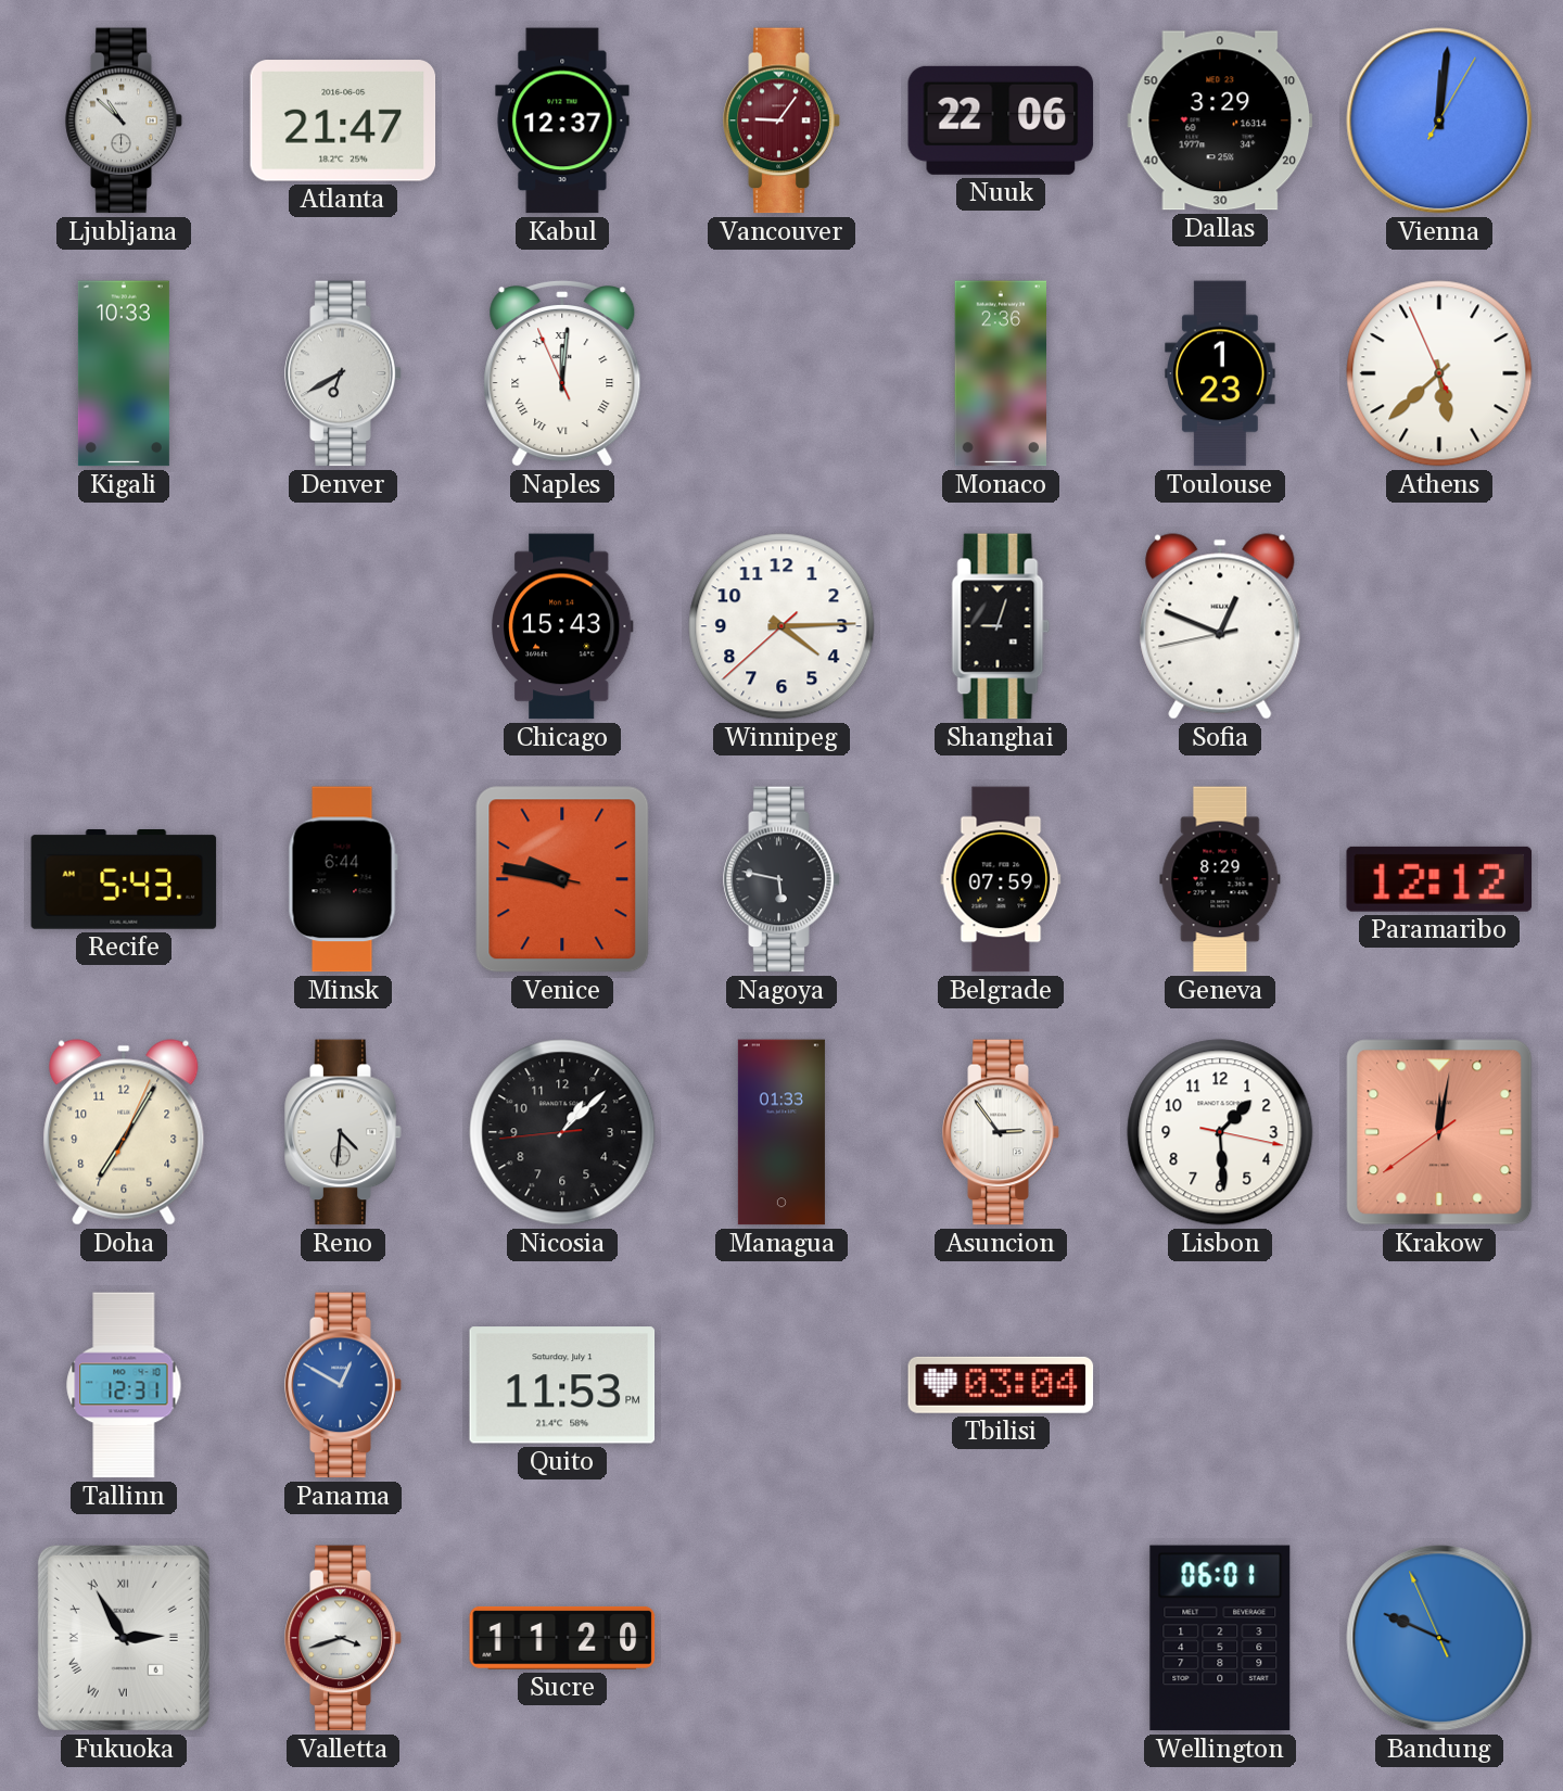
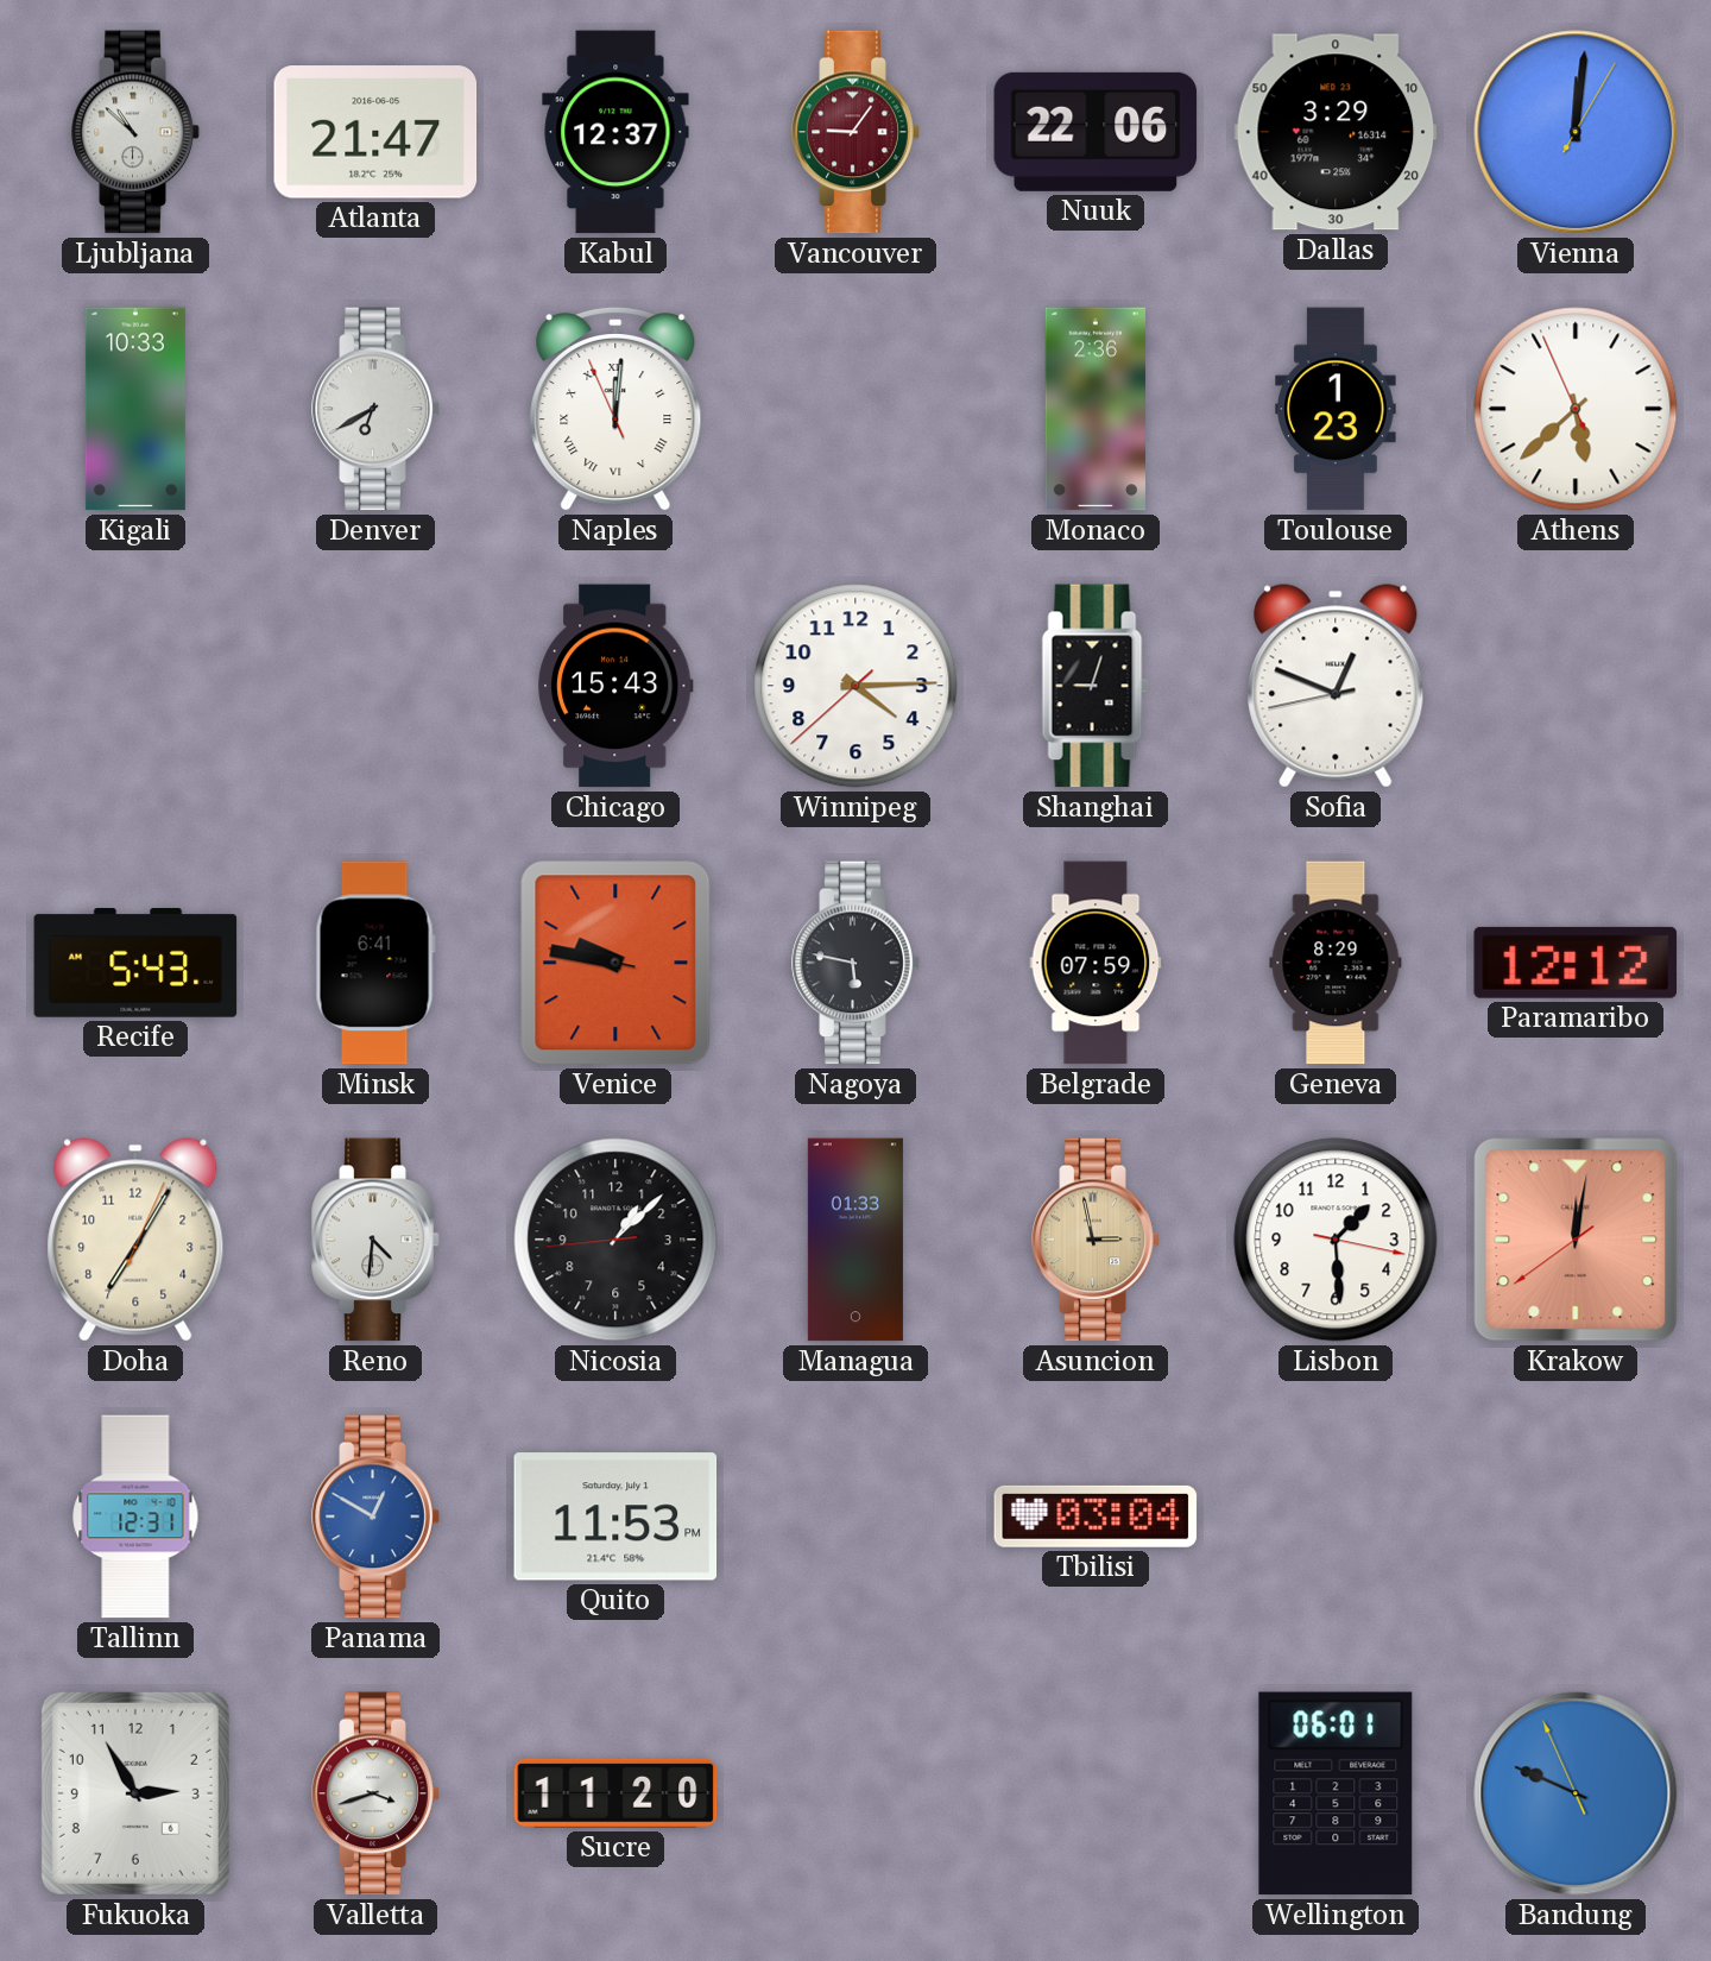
Minsk: 6:44 -> 6:41 (375, 963)
Asuncion: 2:54 -> 2:58 (1096, 1240)
Asuncion dial: white -> champagne (1096, 1240)
Fukuoka numerals: Roman -> Arabic (135, 1793)
